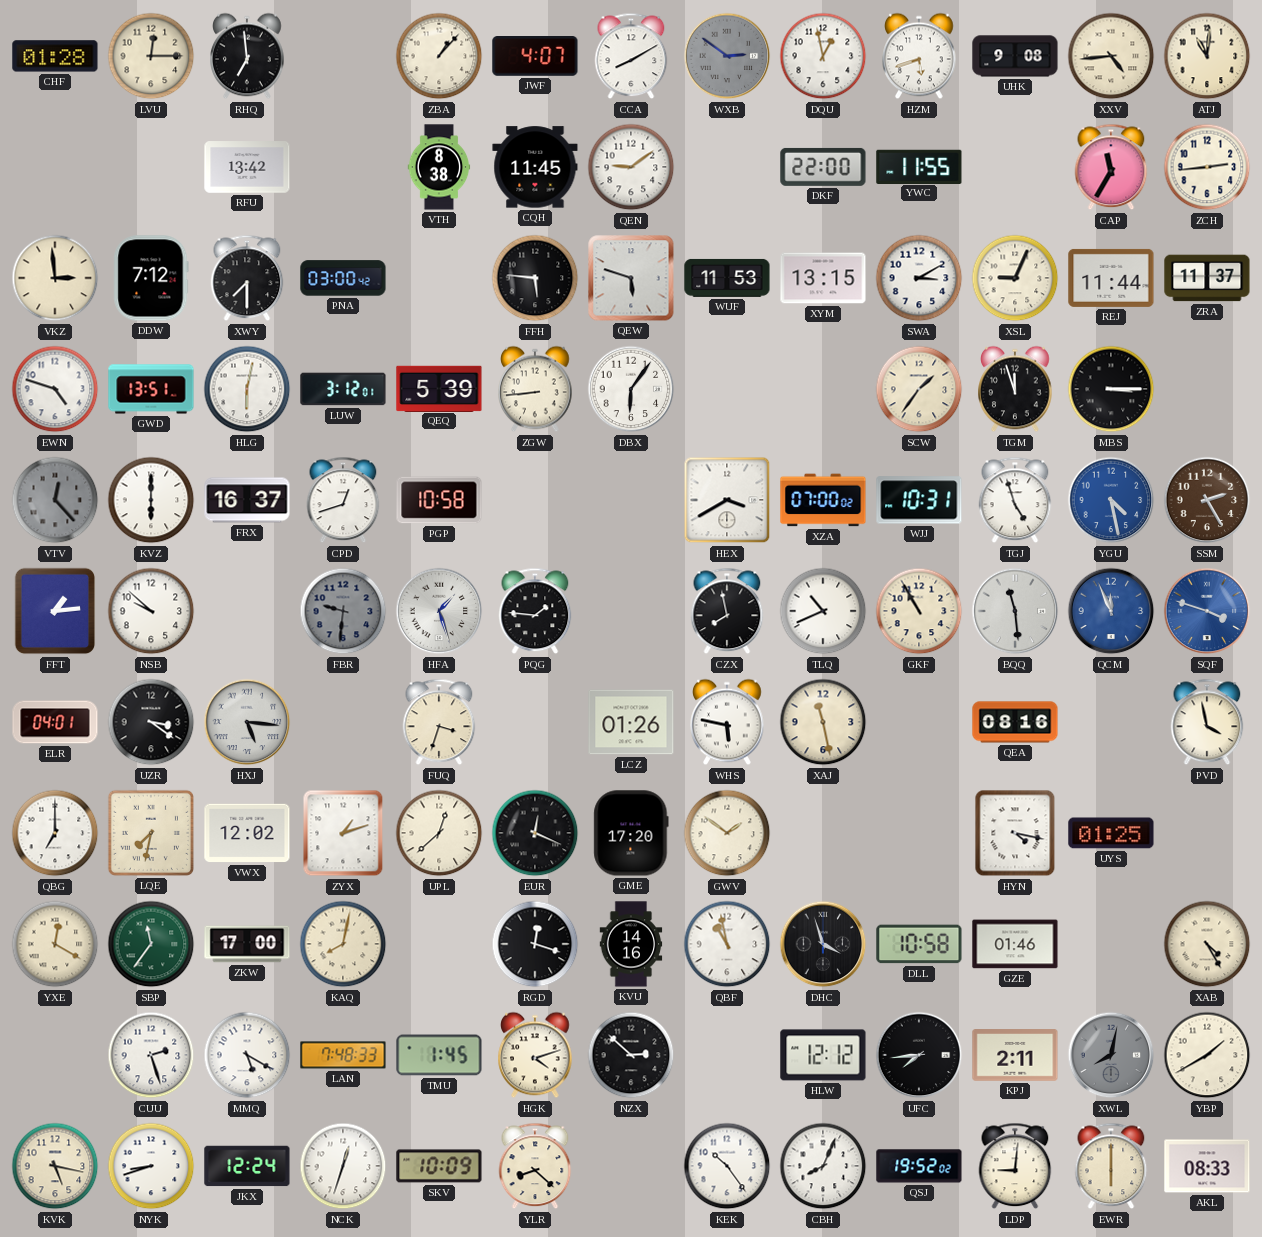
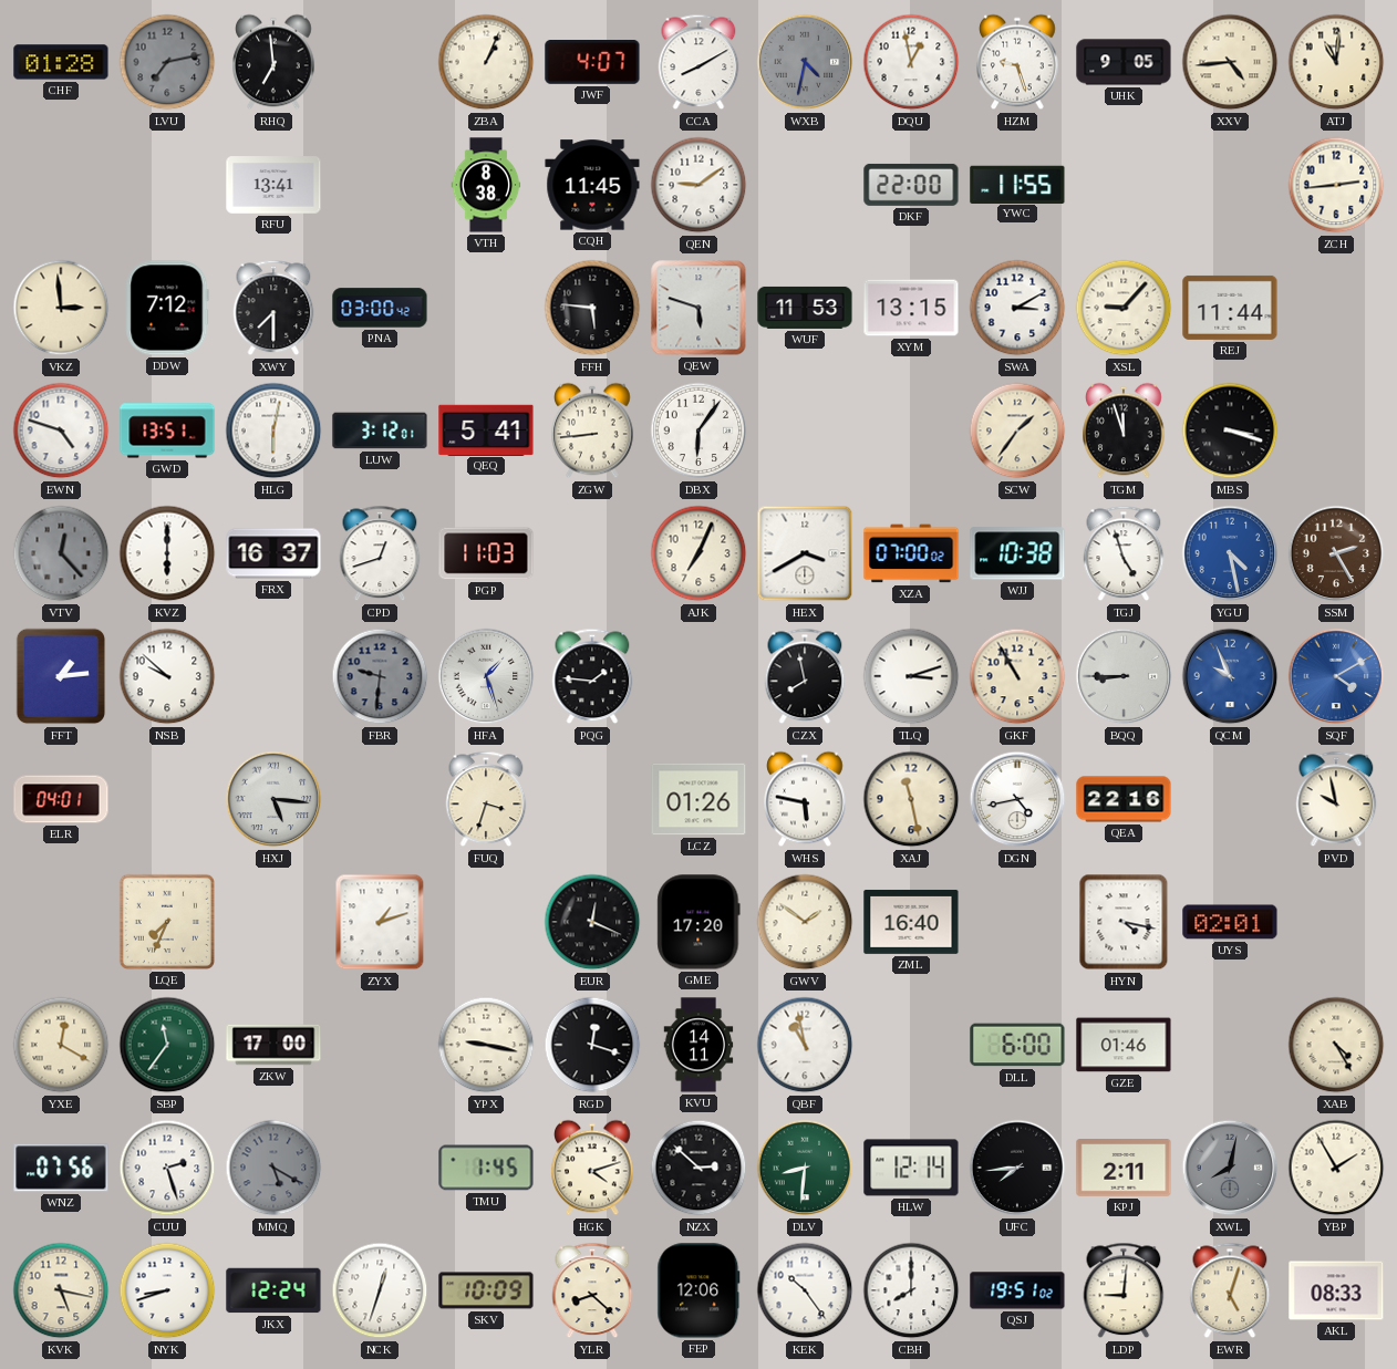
LVU: 12:15 -> 7:13 (167, 62)
LVU dial: cream -> grey (167, 62)
ZBA: 1:07 -> 1:04 (486, 62)
WXB: 2:51 -> 4:32 (805, 62)
HZM: 5:42 -> 9:27 (1017, 62)
UHK: 9:08 -> 9:05 (1124, 62)
RFU: 13:42 -> 13:41 (273, 185)
CAP: 11:35 -> none (1111, 167)
XSL: 9:04 -> 9:07 (1124, 308)
ZRA: 11:37 -> none (1207, 278)
QEQ: 5:39 -> 5:41 (486, 429)
MBS: 3:15 -> 3:18 (1230, 431)
PGP: 10:58 -> 11:03 (486, 553)
AJK: none -> 7:04 (698, 553)
WJJ: 10:31 -> 10:38 (1017, 553)
TLQ: 10:41 -> 3:12 (911, 676)
BQQ: 11:29 -> 8:45 (1124, 676)
QCM: 11:56 -> 9:56 (1230, 676)
SQF: 3:48 -> 4:10 (1336, 676)
UZR: 3:21 -> none (151, 722)
DGN: none -> 4:43 (1017, 799)
QEA: 08:16 -> 22:16 (1124, 799)
PVD: 3:58 -> 9:58 (1336, 799)
QBG: 7:00 -> none (55, 833)
LQE: 7:32 -> 7:34 (167, 922)
VWX: 12:02 -> none (247, 833)
UPL: 12:38 -> none (439, 833)
ZML: none -> 16:40 (911, 922)
UYS: 01:25 -> 02:01 (1230, 922)
KAQ: 8:02 -> none (343, 944)
YPX: none -> 9:17 (486, 1045)
KVU: 14:16 -> 14:11 (698, 1045)
DHC: 3:57 -> none (823, 944)
DLL: 10:58 -> 6:00 (1017, 1045)
WNZ: none -> 07:56 (61, 1168)
MMQ dial: white -> grey (273, 1168)
LAN: 7:48 -> none (343, 1055)
DLV: none -> 8:31 (805, 1168)
HLW: 12:12 -> 12:14 (911, 1168)
YBP: 1:40 -> 1:55 (1336, 1168)
FEP: none -> 12:06 (698, 1290)
CBH: 8:04 -> 8:00 (911, 1290)
QSJ: 19:52 -> 19:51 (1017, 1290)
EWR: 6:00 -> 5:03 (1230, 1290)
